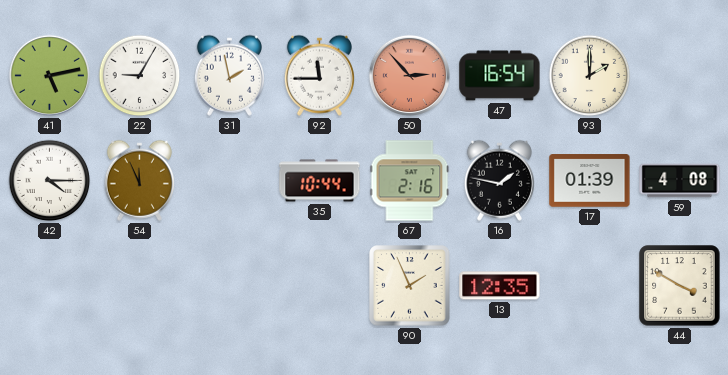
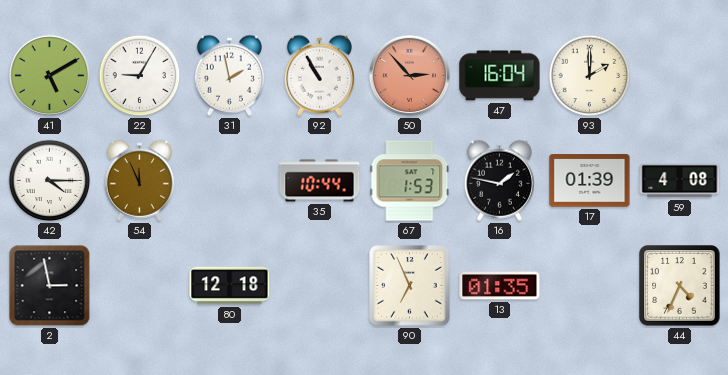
41: 5:13 -> 5:10 (49, 75)
92: 11:45 -> 10:55 (319, 75)
47: 16:54 -> 16:04 (500, 76)
67: 2:16 -> 1:53 (410, 181)
2: none -> 2:58 (50, 286)
80: none -> 12:18 (230, 286)
90: 1:56 -> 6:56 (410, 286)
13: 12:35 -> 01:35 (500, 286)
44: 3:50 -> 4:34 (680, 286)
